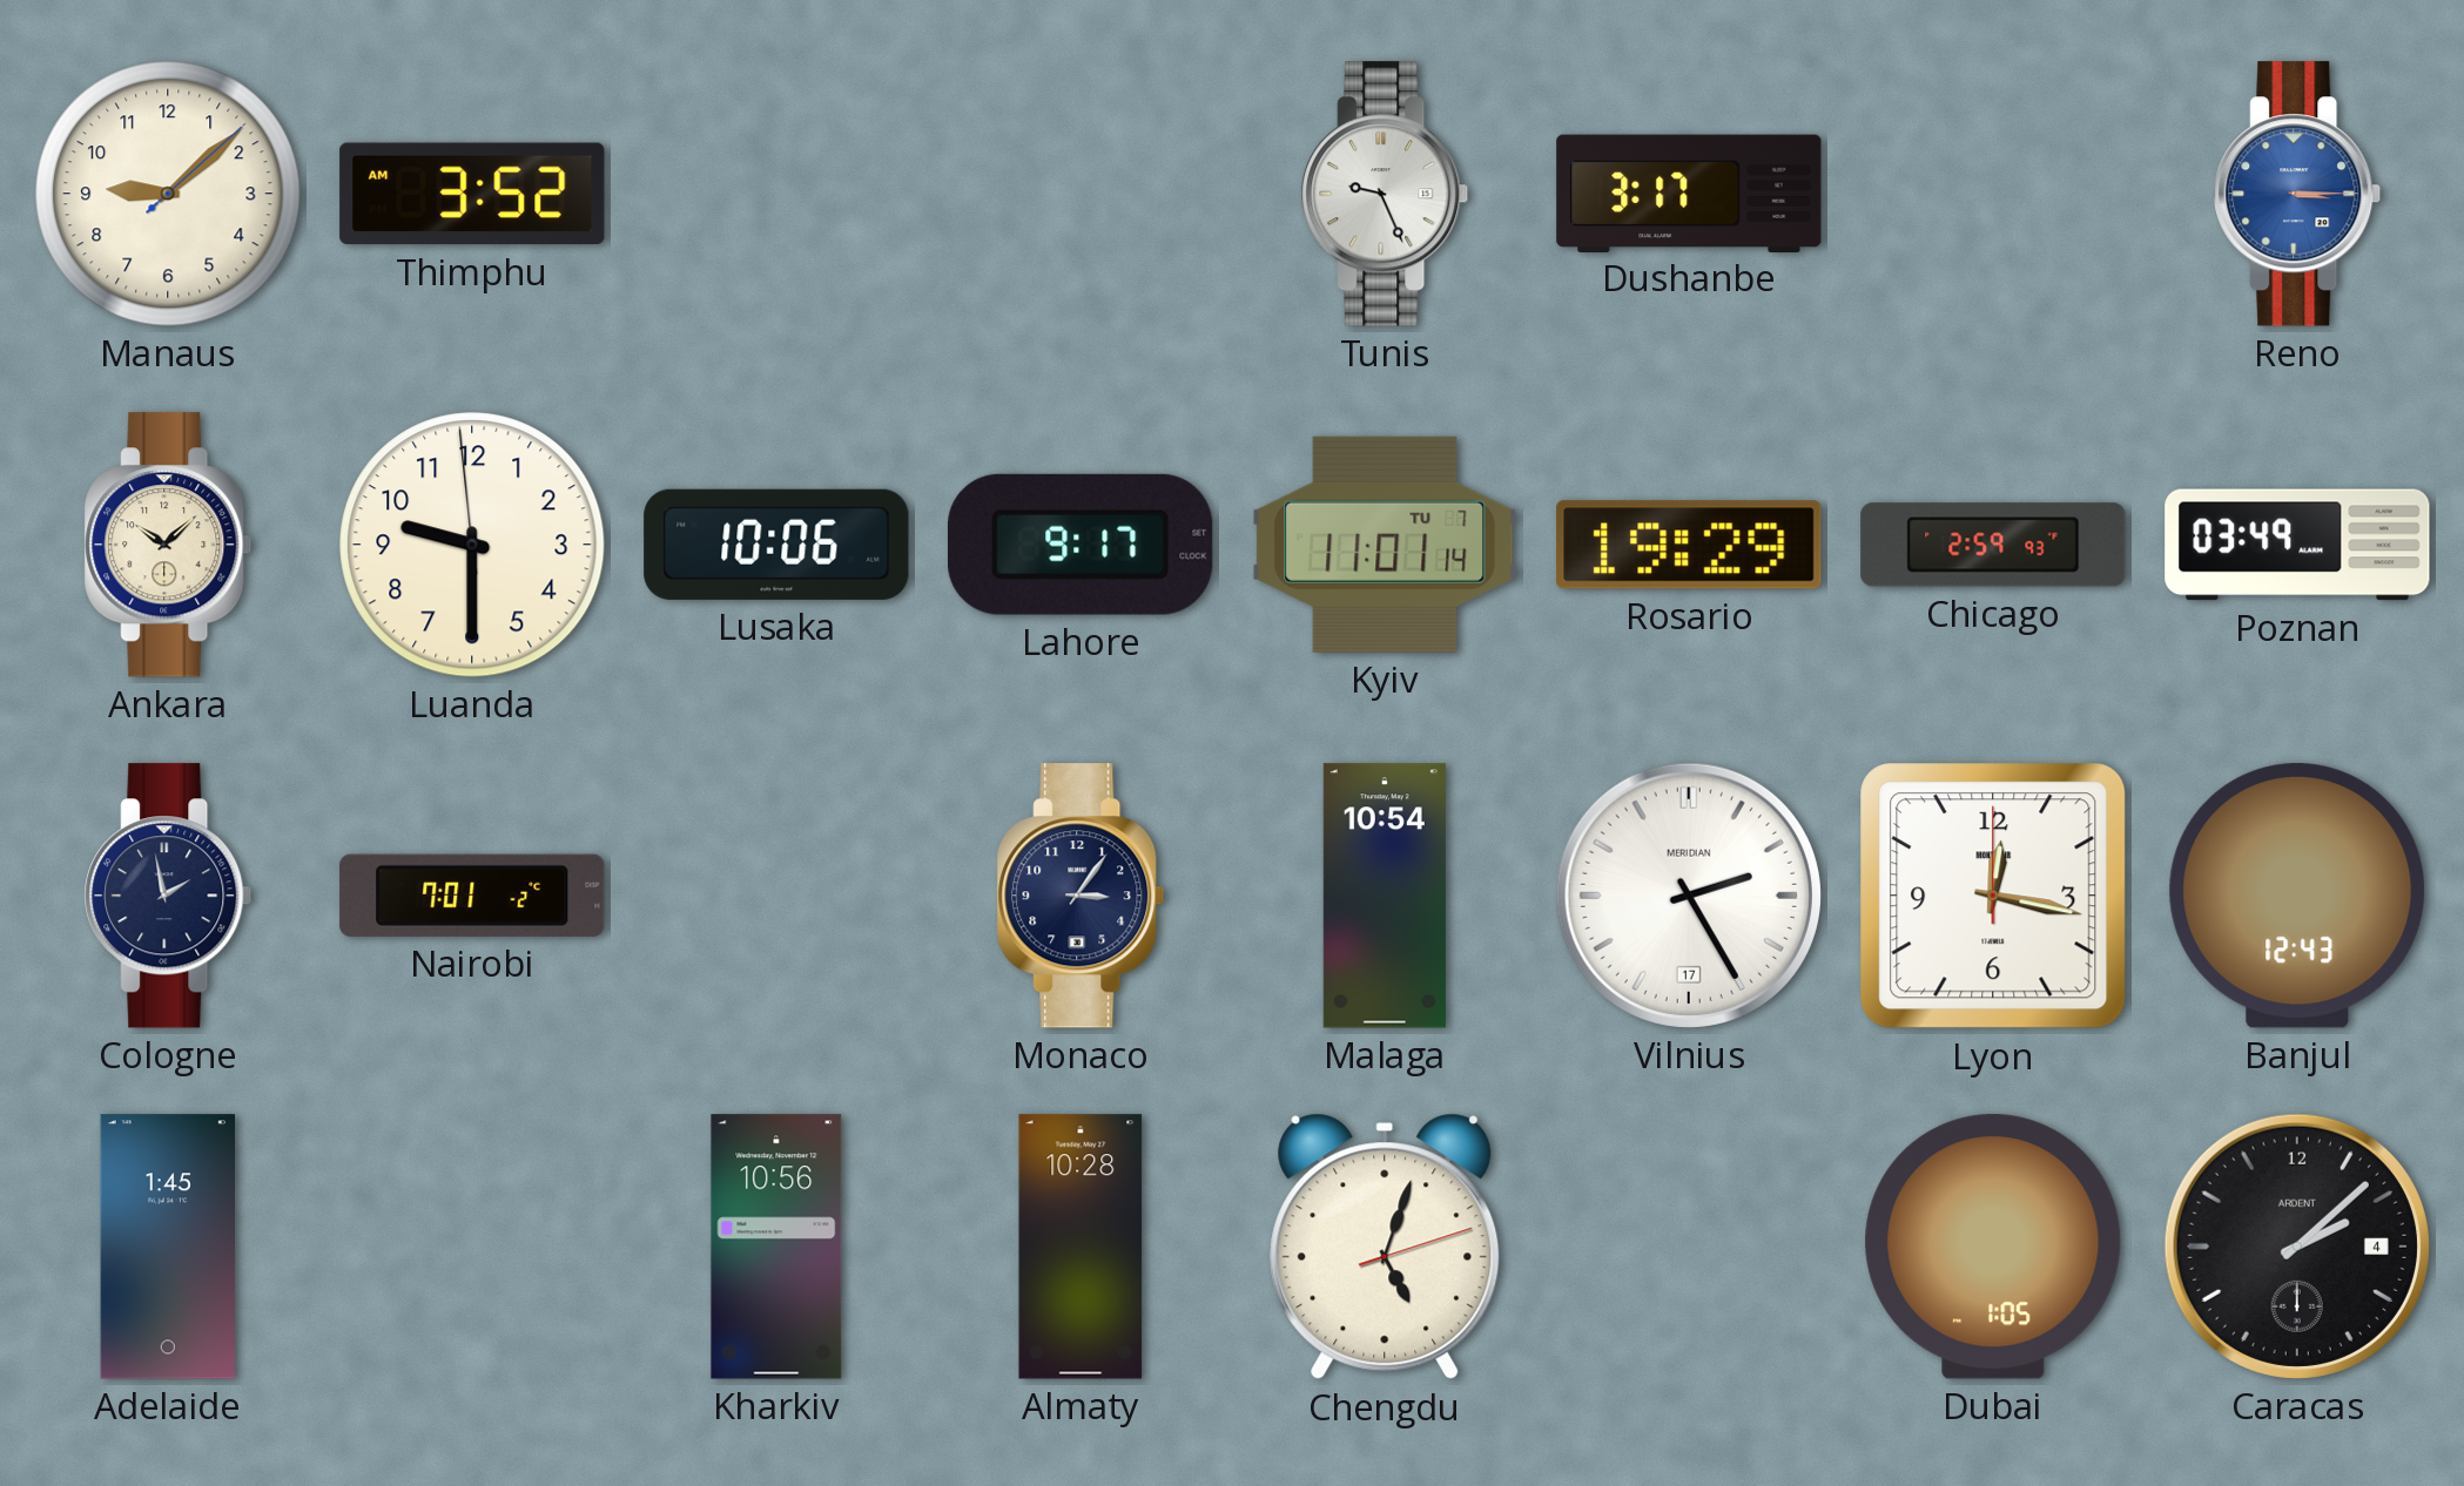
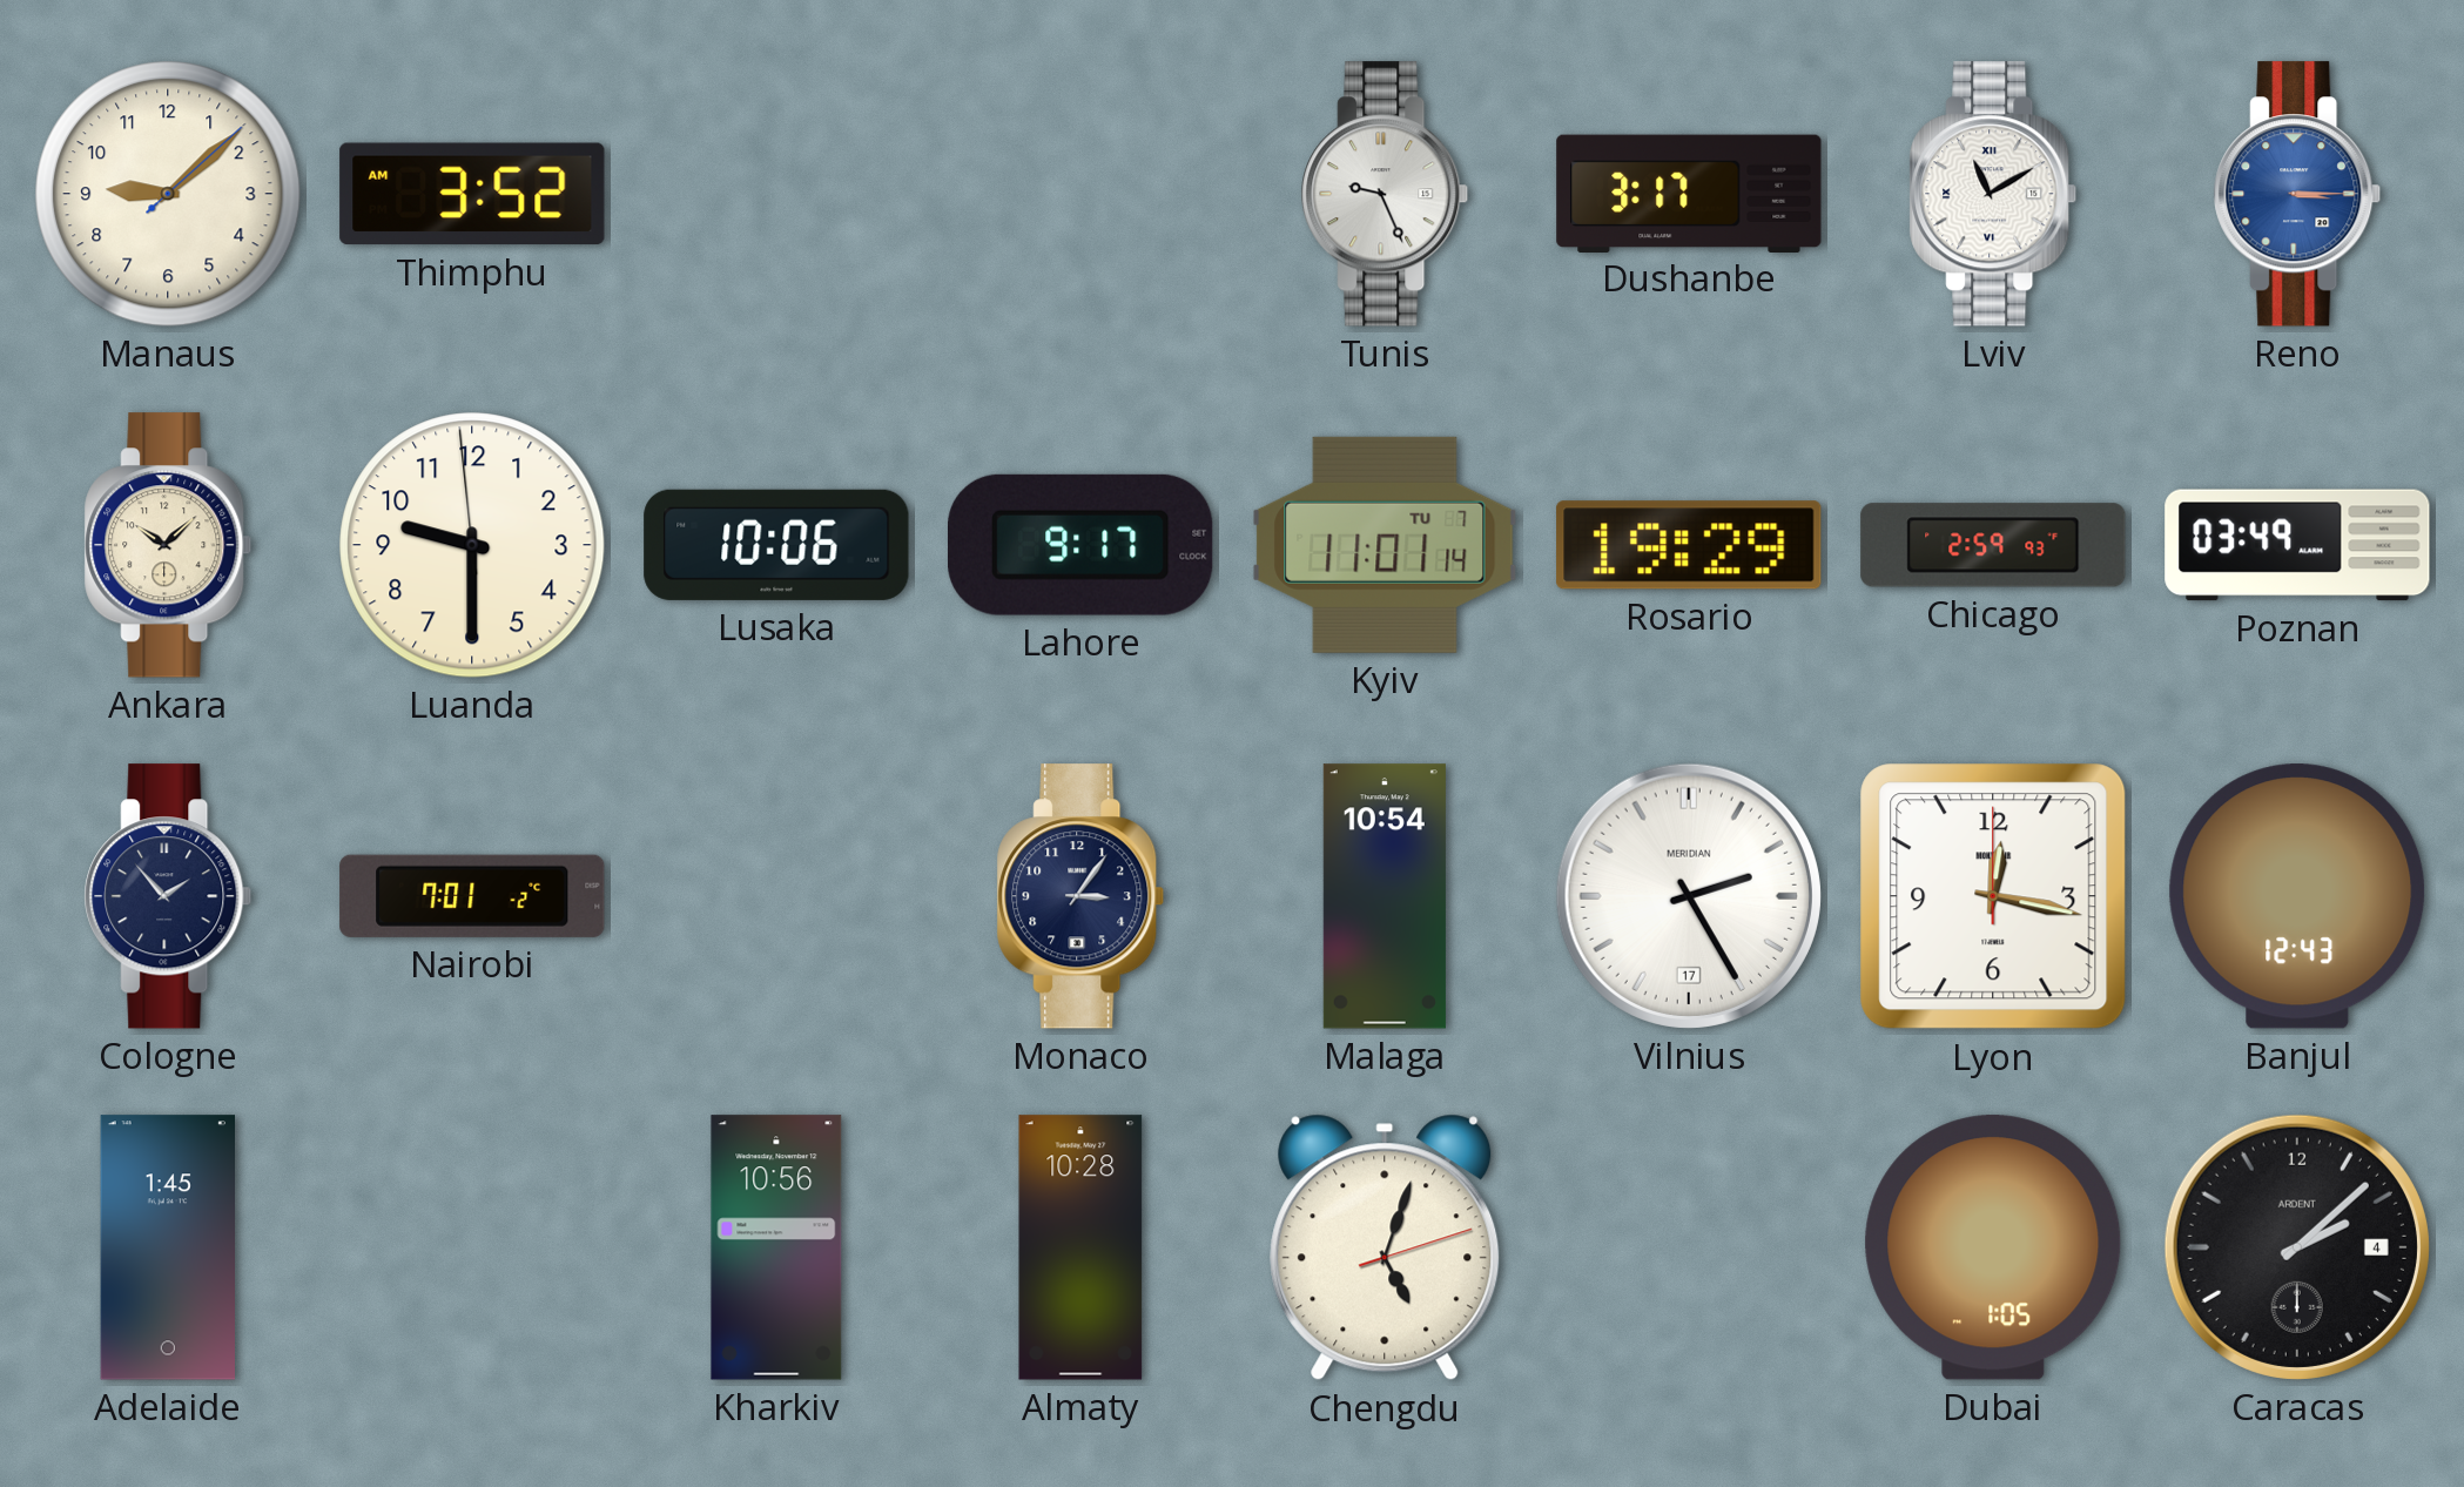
Lviv: none -> 11:10 (1993, 194)
Cologne: 1:58 -> 1:53 (168, 896)
